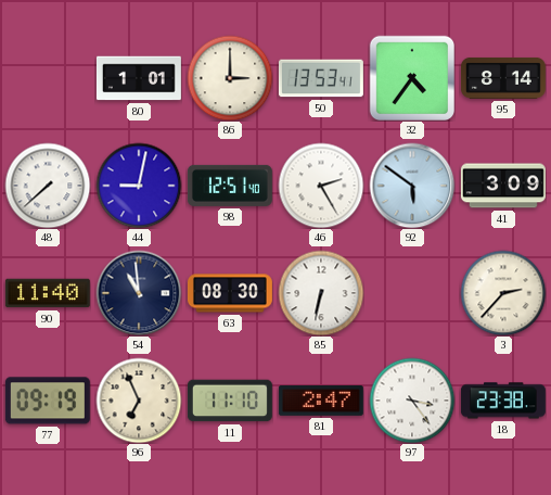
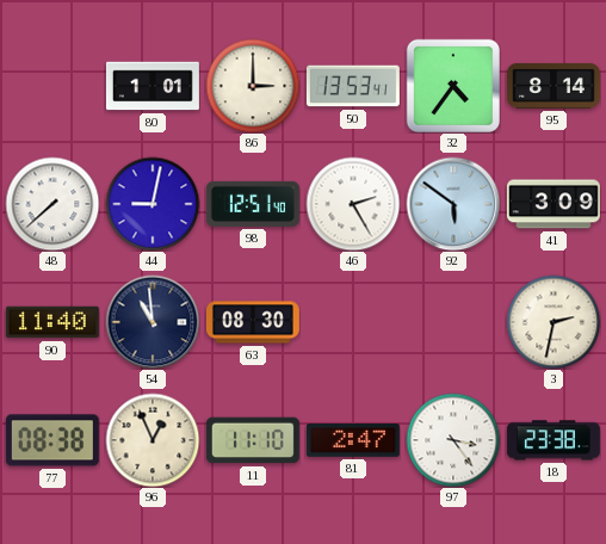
85: 6:32 -> none (321, 293)
3: 2:37 -> 2:32 (554, 322)
77: 09:19 -> 08:38 (52, 440)
96: 6:56 -> 12:56 (153, 440)
